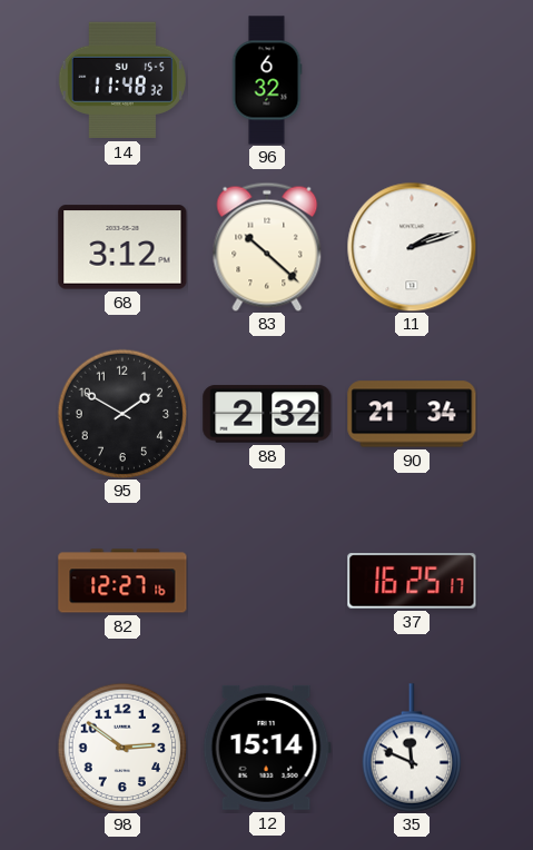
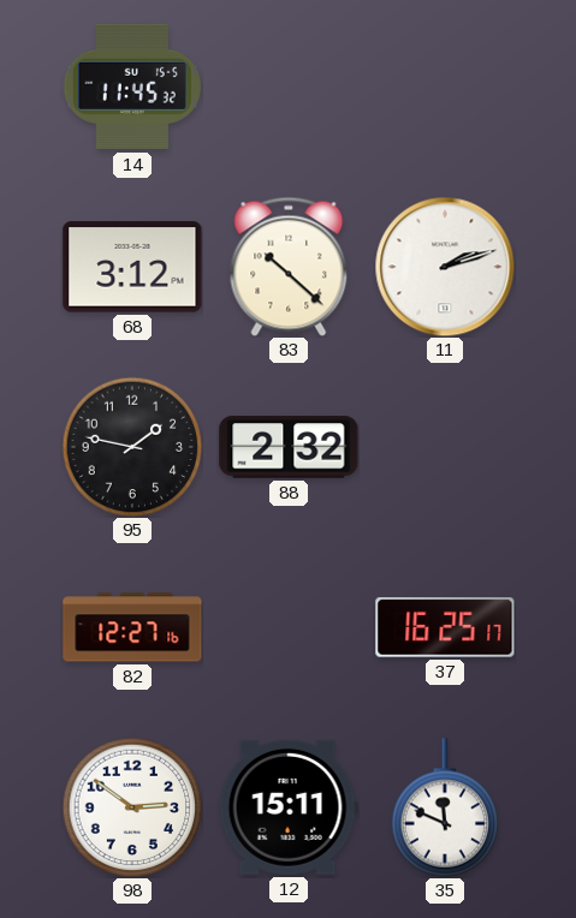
14: 11:48 -> 11:45 (132, 87)
96: 6:32 -> none (267, 80)
95: 1:50 -> 1:47 (132, 447)
90: 21:34 -> none (412, 414)
12: 15:14 -> 15:11 (289, 807)
